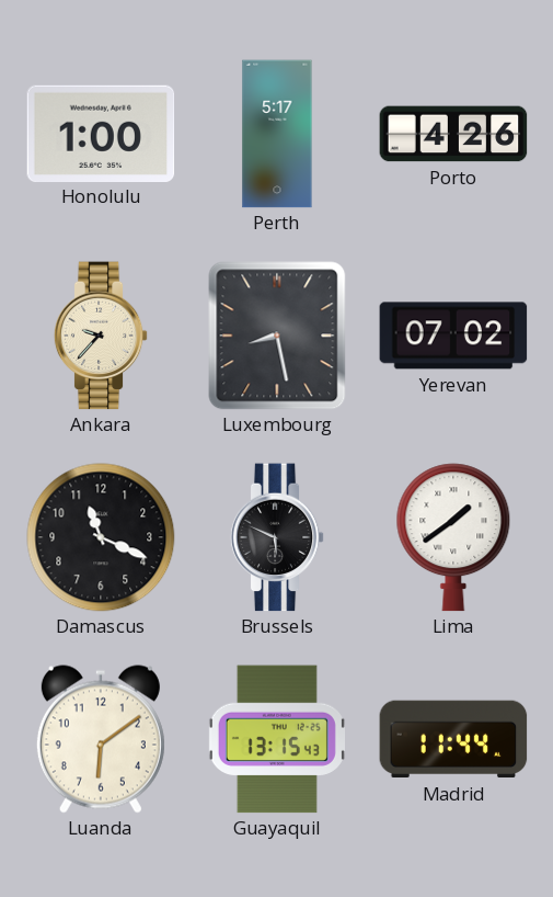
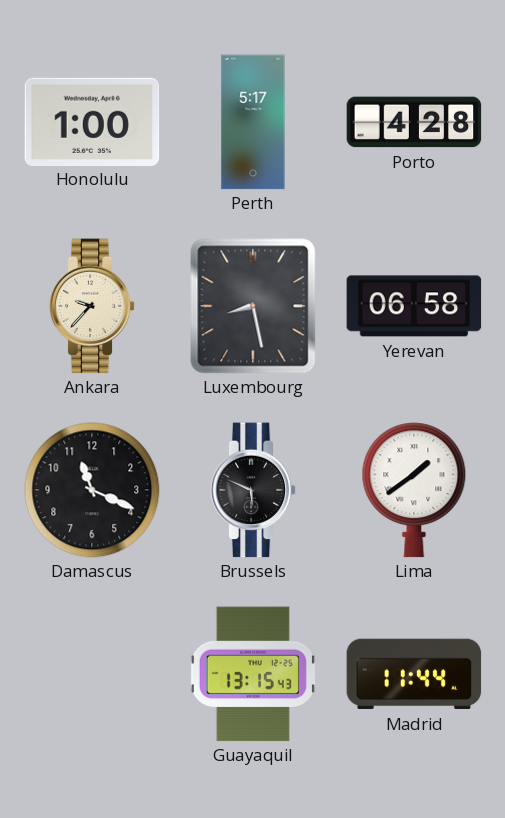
Porto: 4:26 -> 4:28 (414, 122)
Yerevan: 07:02 -> 06:58 (414, 306)
Luanda: 6:09 -> none (101, 739)
